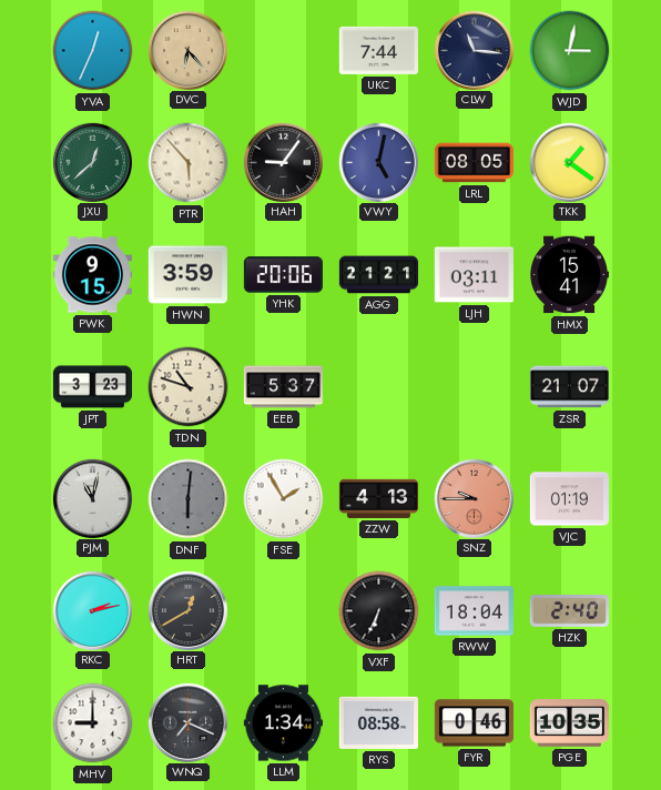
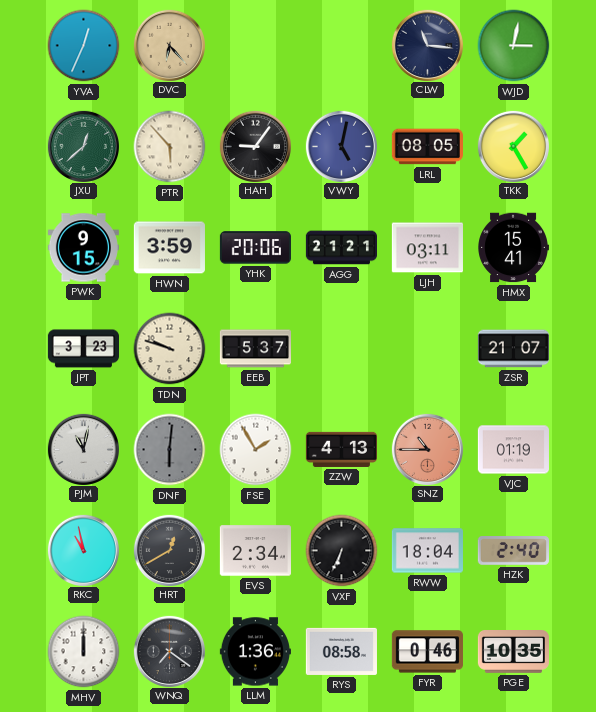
UKC: 7:44 -> none (378, 50)
TKK: 1:21 -> 1:25 (513, 146)
TDN: 10:48 -> 9:48 (170, 349)
SNZ: 9:45 -> 10:45 (427, 449)
RKC: 2:13 -> 10:58 (83, 550)
EVS: none -> 2:34 (255, 551)
MHV: 9:00 -> 12:00 (84, 652)
WNQ: 7:19 -> 7:21 (169, 651)
LLM: 1:34 -> 1:36 (255, 652)
